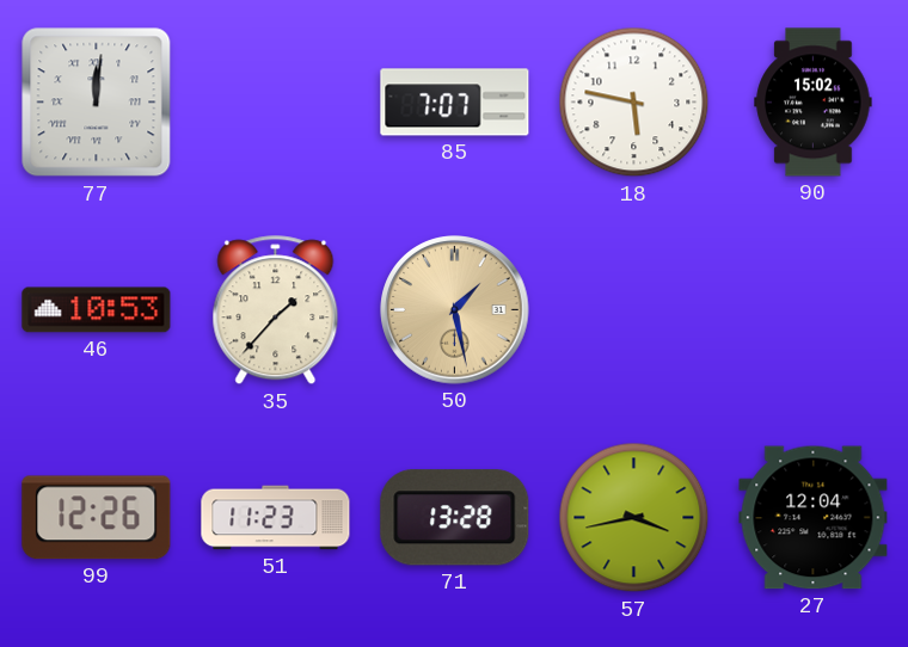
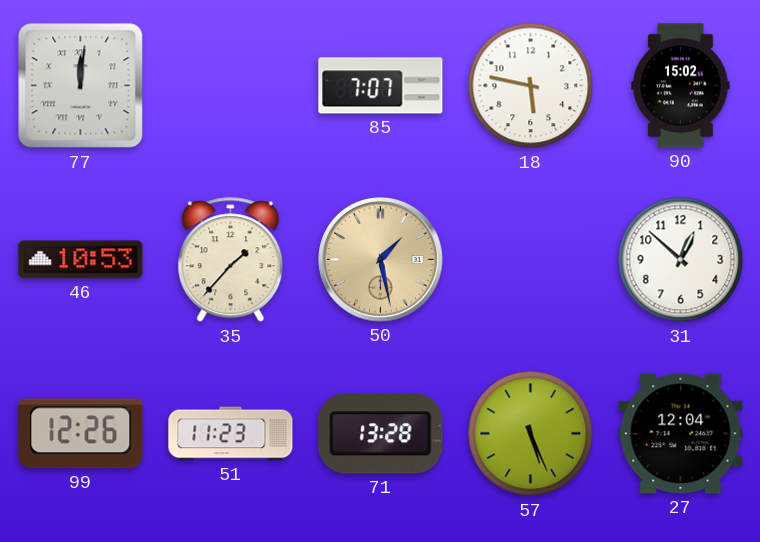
31: none -> 12:52 (681, 260)
57: 3:43 -> 5:26 (531, 434)
